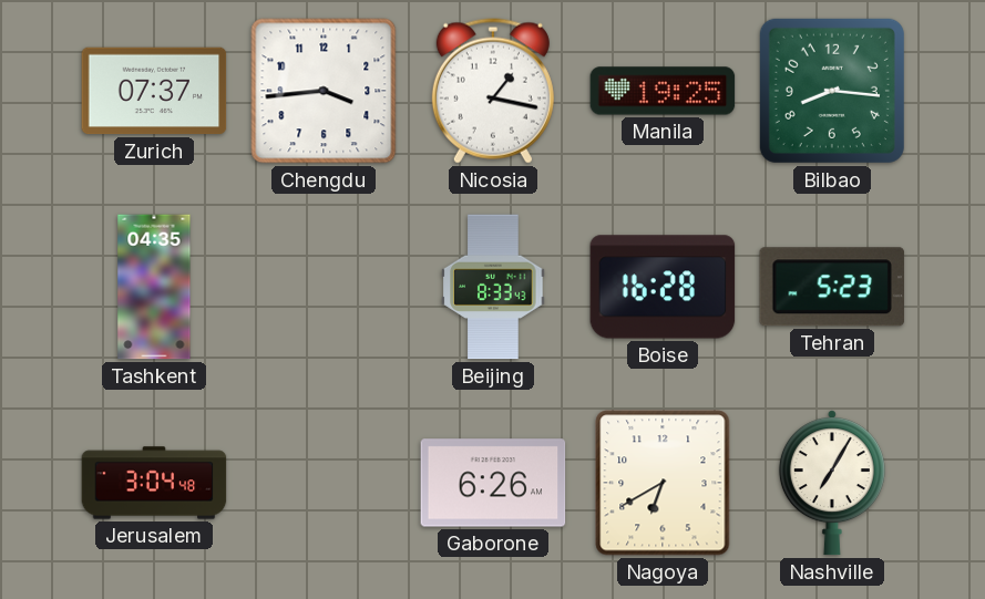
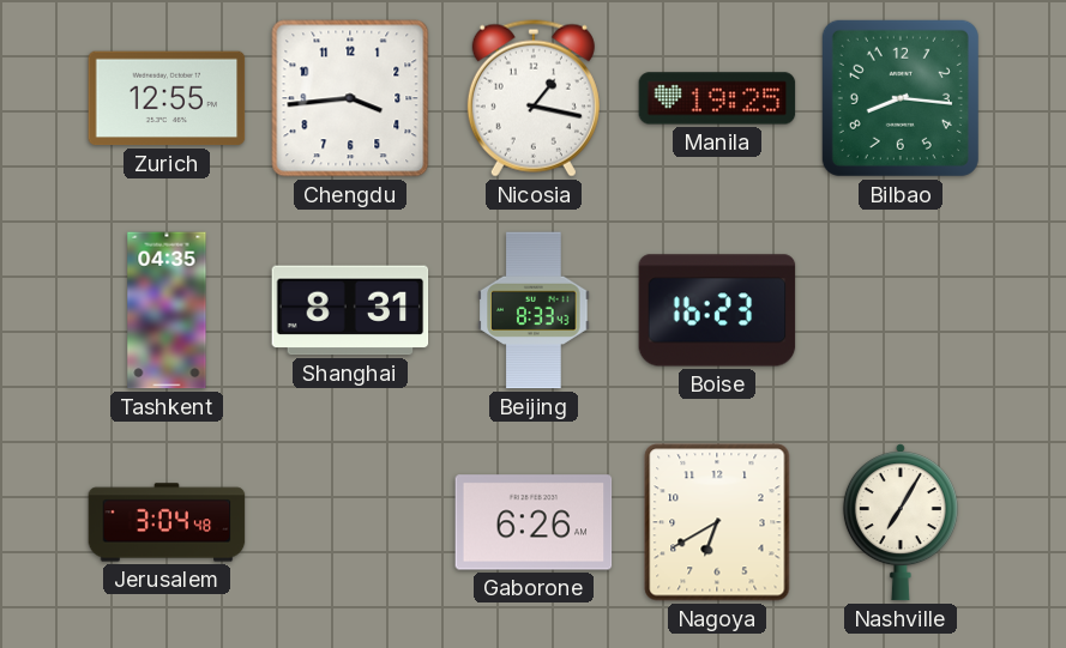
Zurich: 07:37 -> 12:55 (167, 98)
Shanghai: none -> 8:31 (350, 310)
Boise: 16:28 -> 16:23 (717, 310)
Tehran: 5:23 -> none (832, 287)
